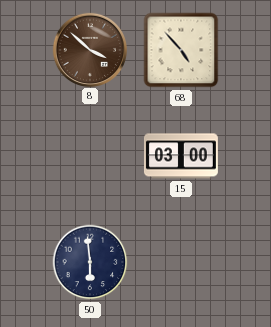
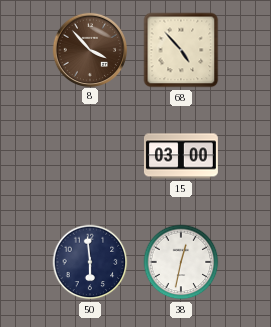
8: 3:52 -> 3:53 (89, 49)
38: none -> 12:32 (181, 262)
